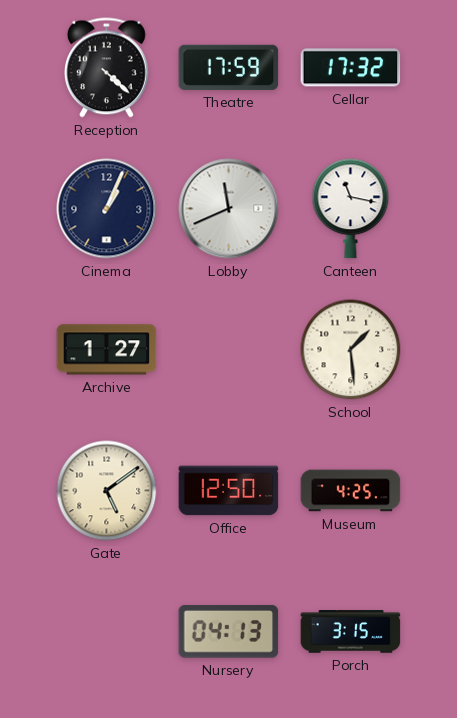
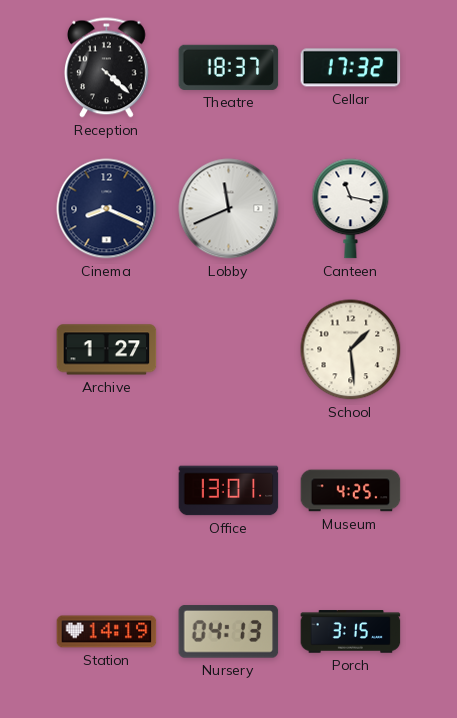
Theatre: 17:59 -> 18:37 (229, 67)
Cinema: 1:04 -> 8:19 (107, 209)
Gate: 5:09 -> none (107, 491)
Office: 12:50 -> 13:01 (229, 491)
Station: none -> 14:19 (107, 632)
